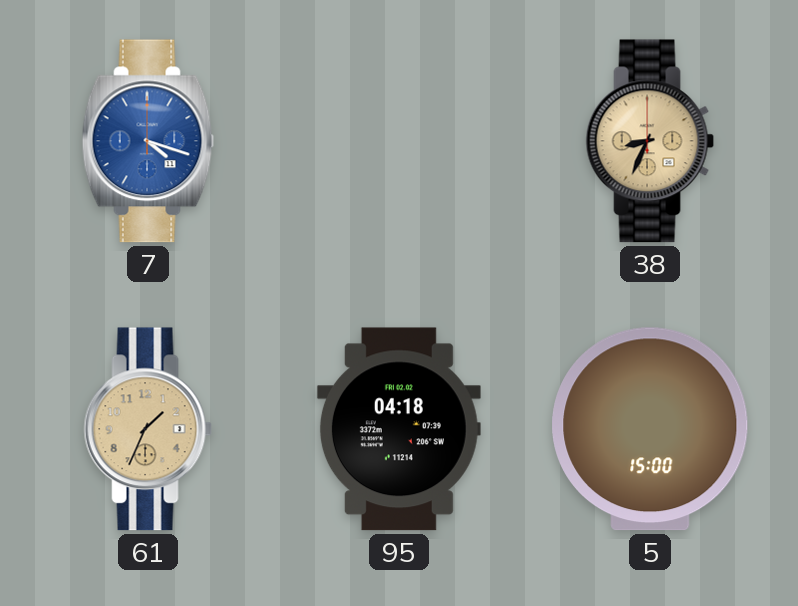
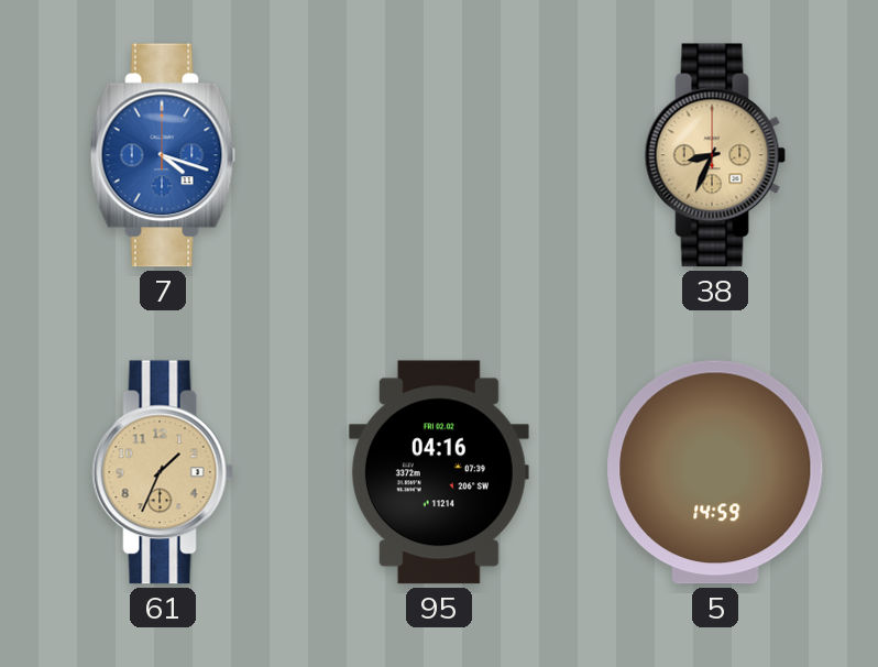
95: 04:18 -> 04:16 (439, 472)
5: 15:00 -> 14:59 (715, 472)
